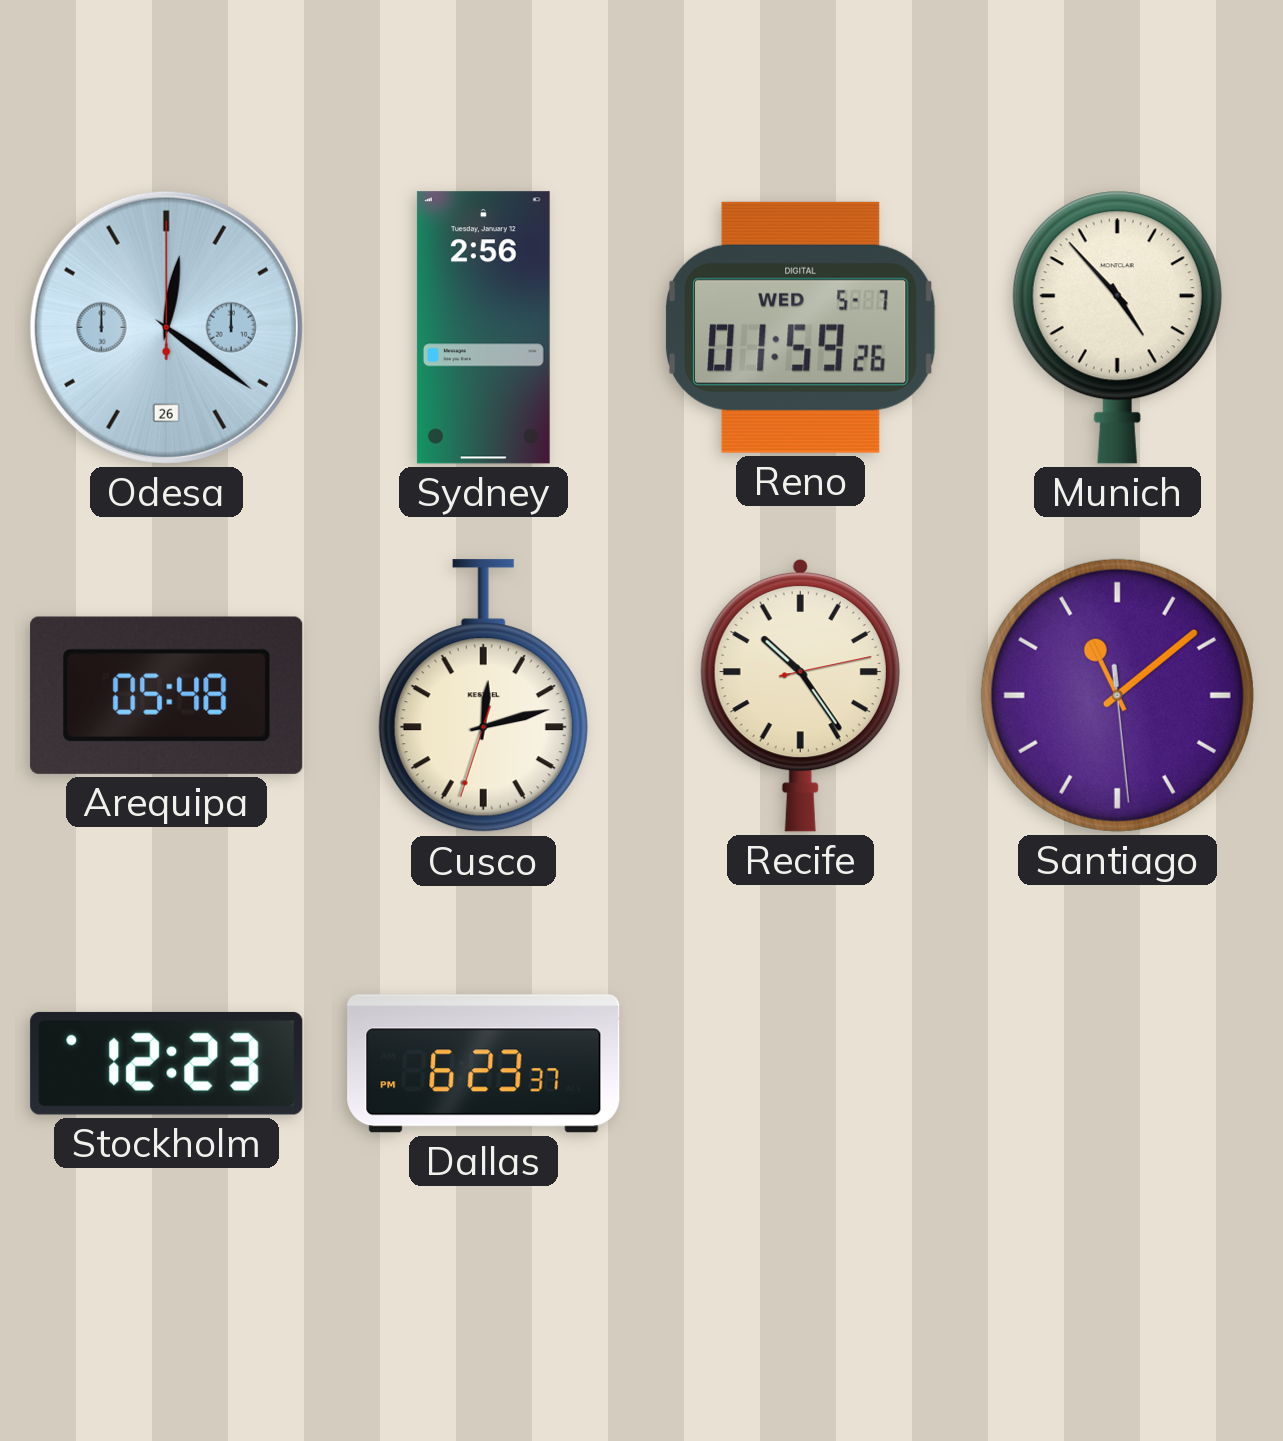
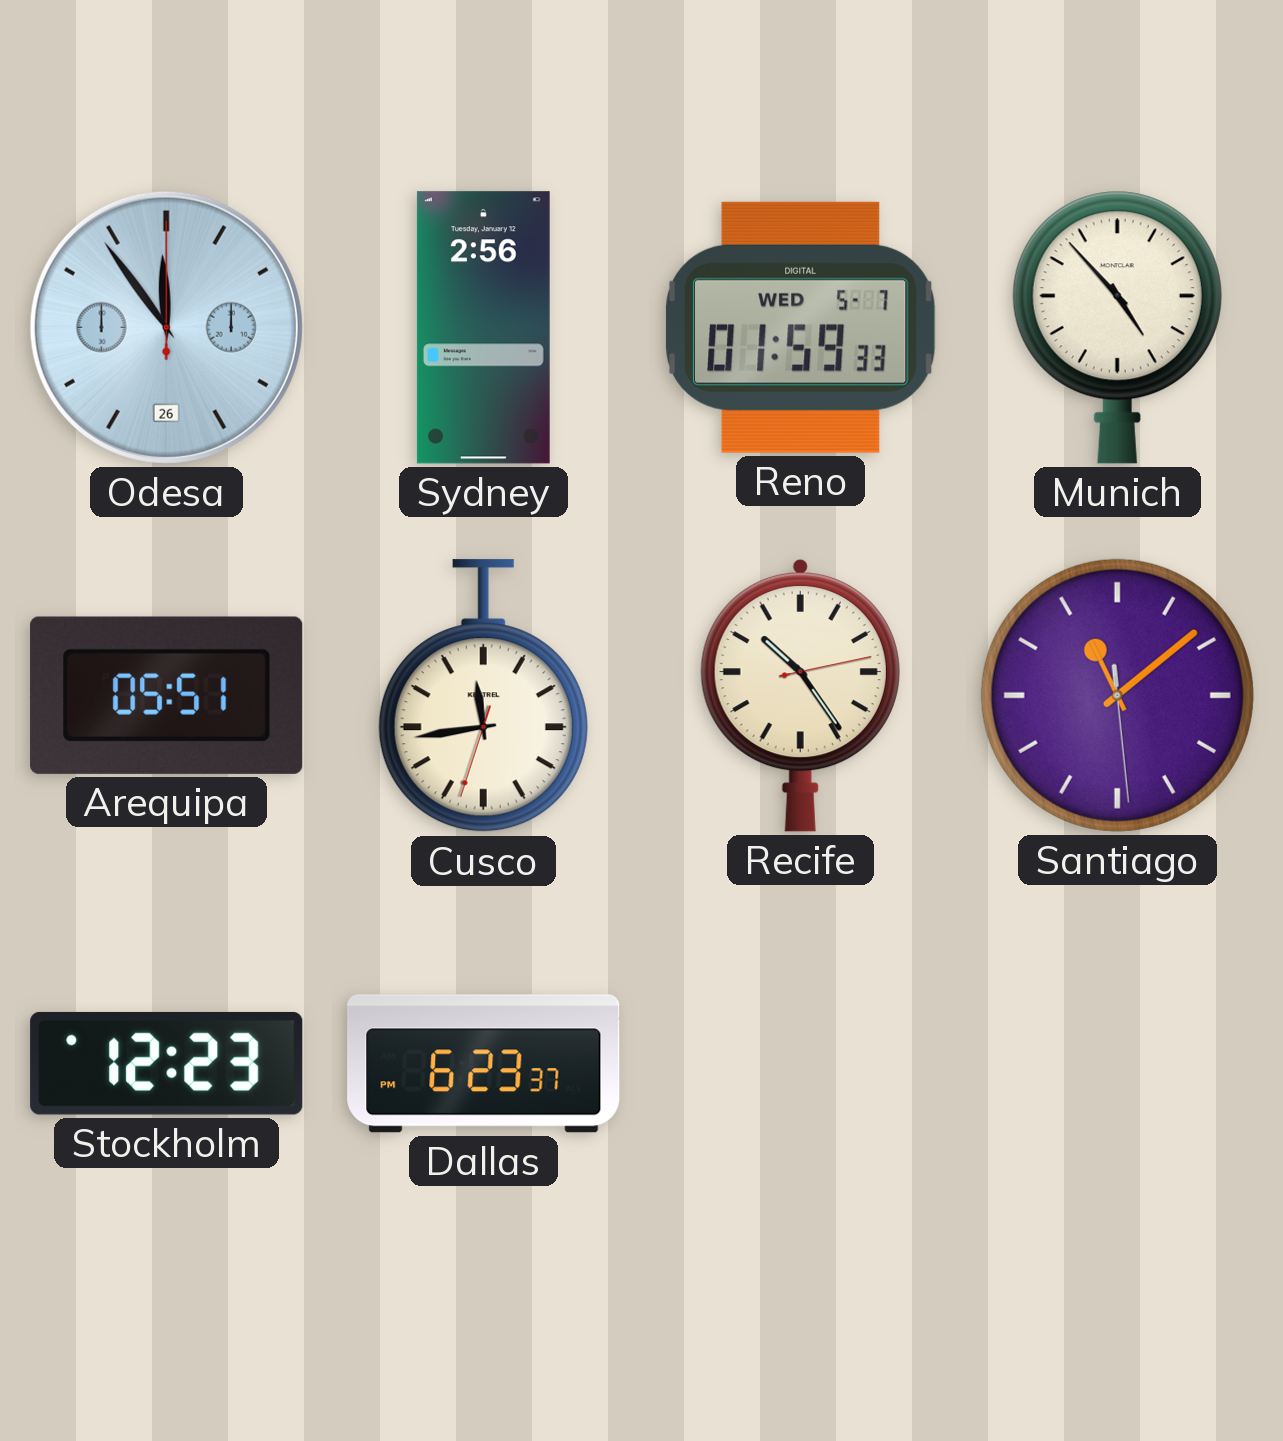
Odesa: 12:21 -> 11:54 (166, 327)
Reno: 01:59:26 -> 01:59:33 (800, 327)
Arequipa: 05:48 -> 05:51 (167, 695)
Cusco: 12:12 -> 11:43 (483, 696)
